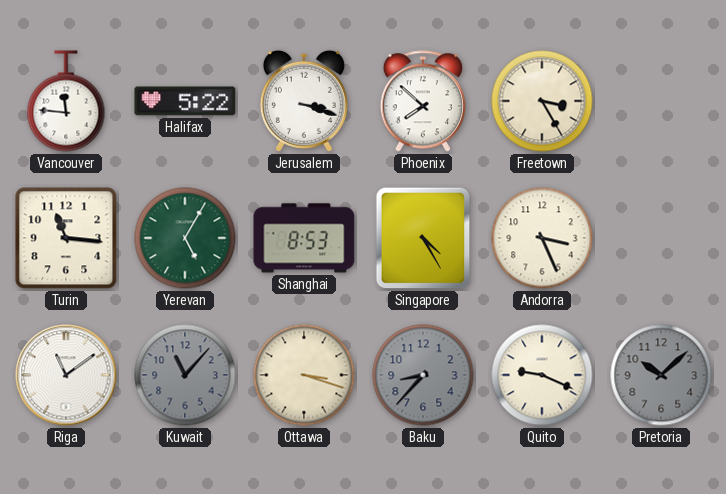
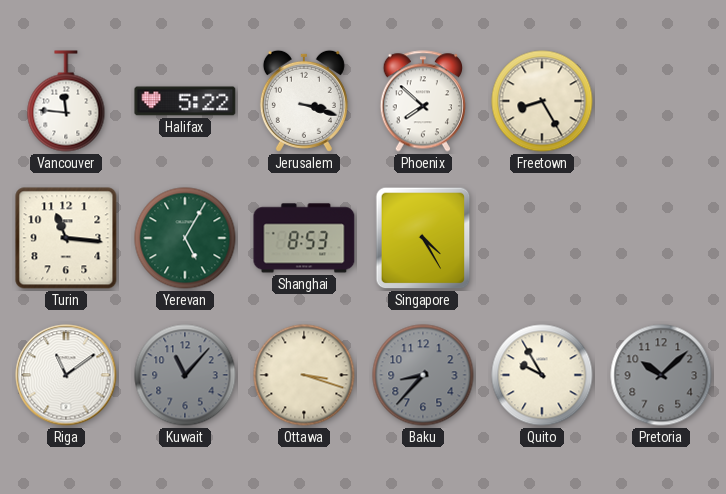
Freetown: 3:25 -> 8:25 (542, 101)
Andorra: 3:26 -> none (542, 238)
Quito: 9:19 -> 9:55 (542, 375)
